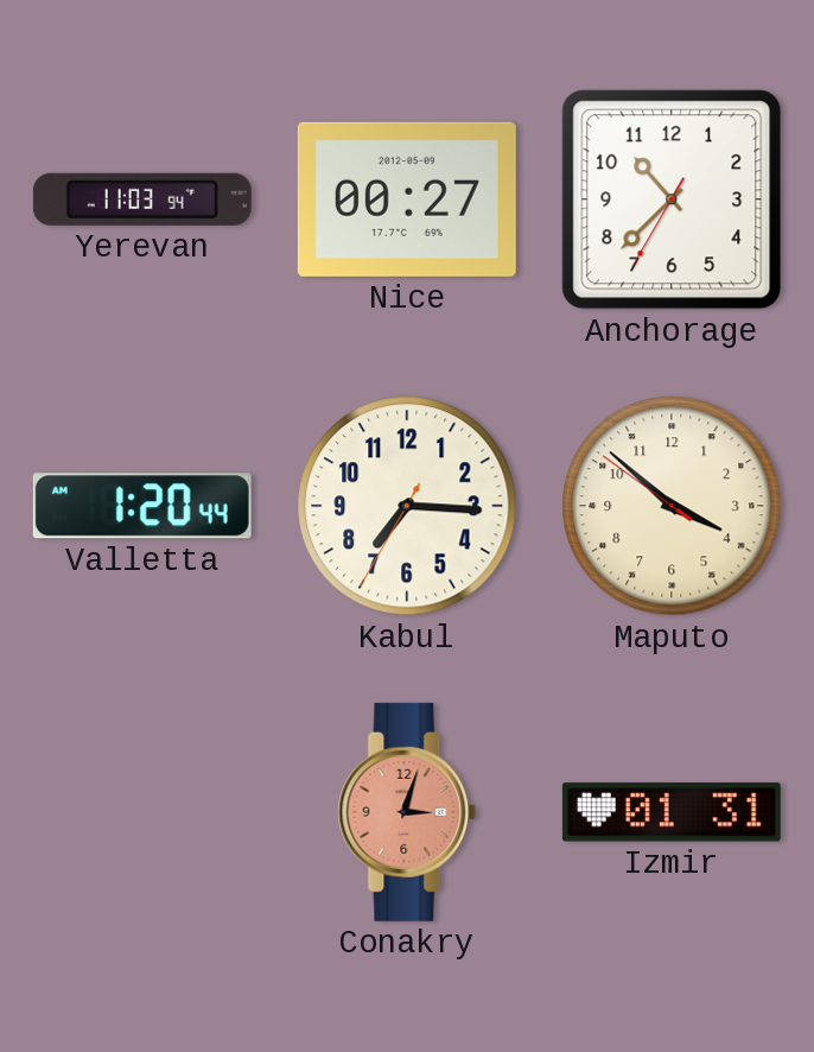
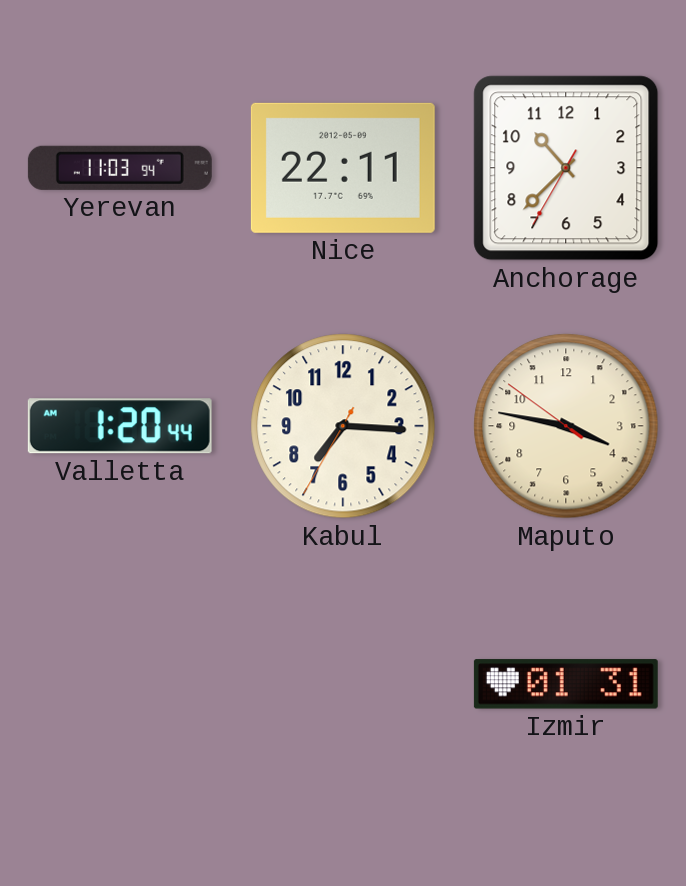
Nice: 00:27 -> 22:11 (343, 168)
Maputo: 3:51 -> 3:46 (566, 426)
Conakry: 3:03 -> none (407, 812)
